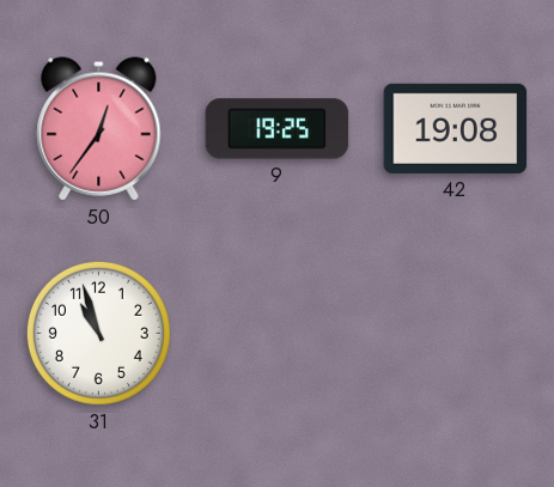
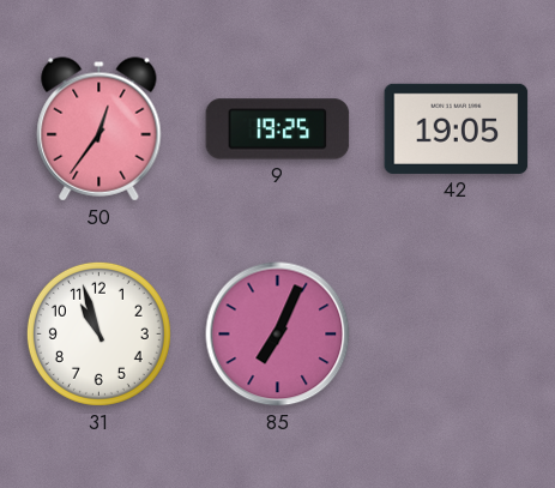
42: 19:08 -> 19:05 (457, 128)
85: none -> 7:04 (278, 335)
